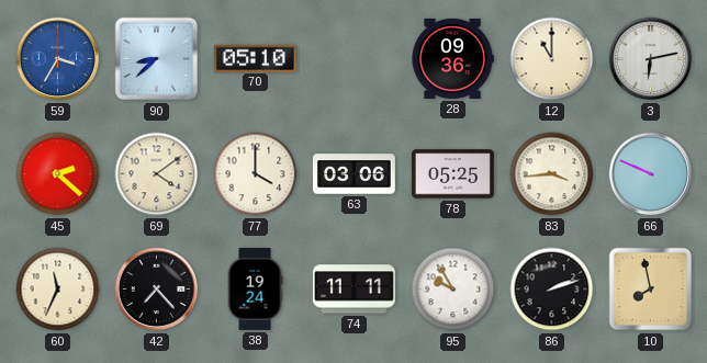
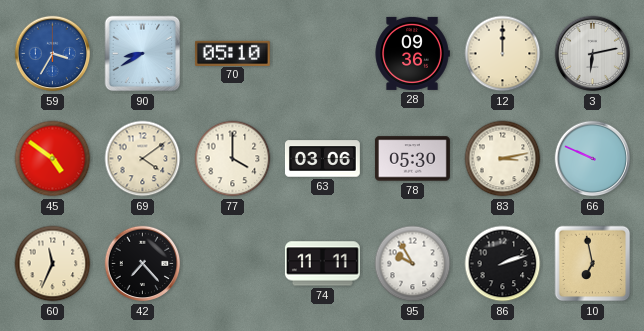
90: 8:38 -> 8:40 (143, 54)
12: 11:00 -> 12:00 (503, 54)
45: 2:22 -> 4:51 (53, 159)
78: 05:25 -> 05:30 (412, 159)
83: 3:44 -> 3:13 (503, 159)
38: 19:24 -> none (255, 288)
10: 7:58 -> 6:58 (593, 264)
